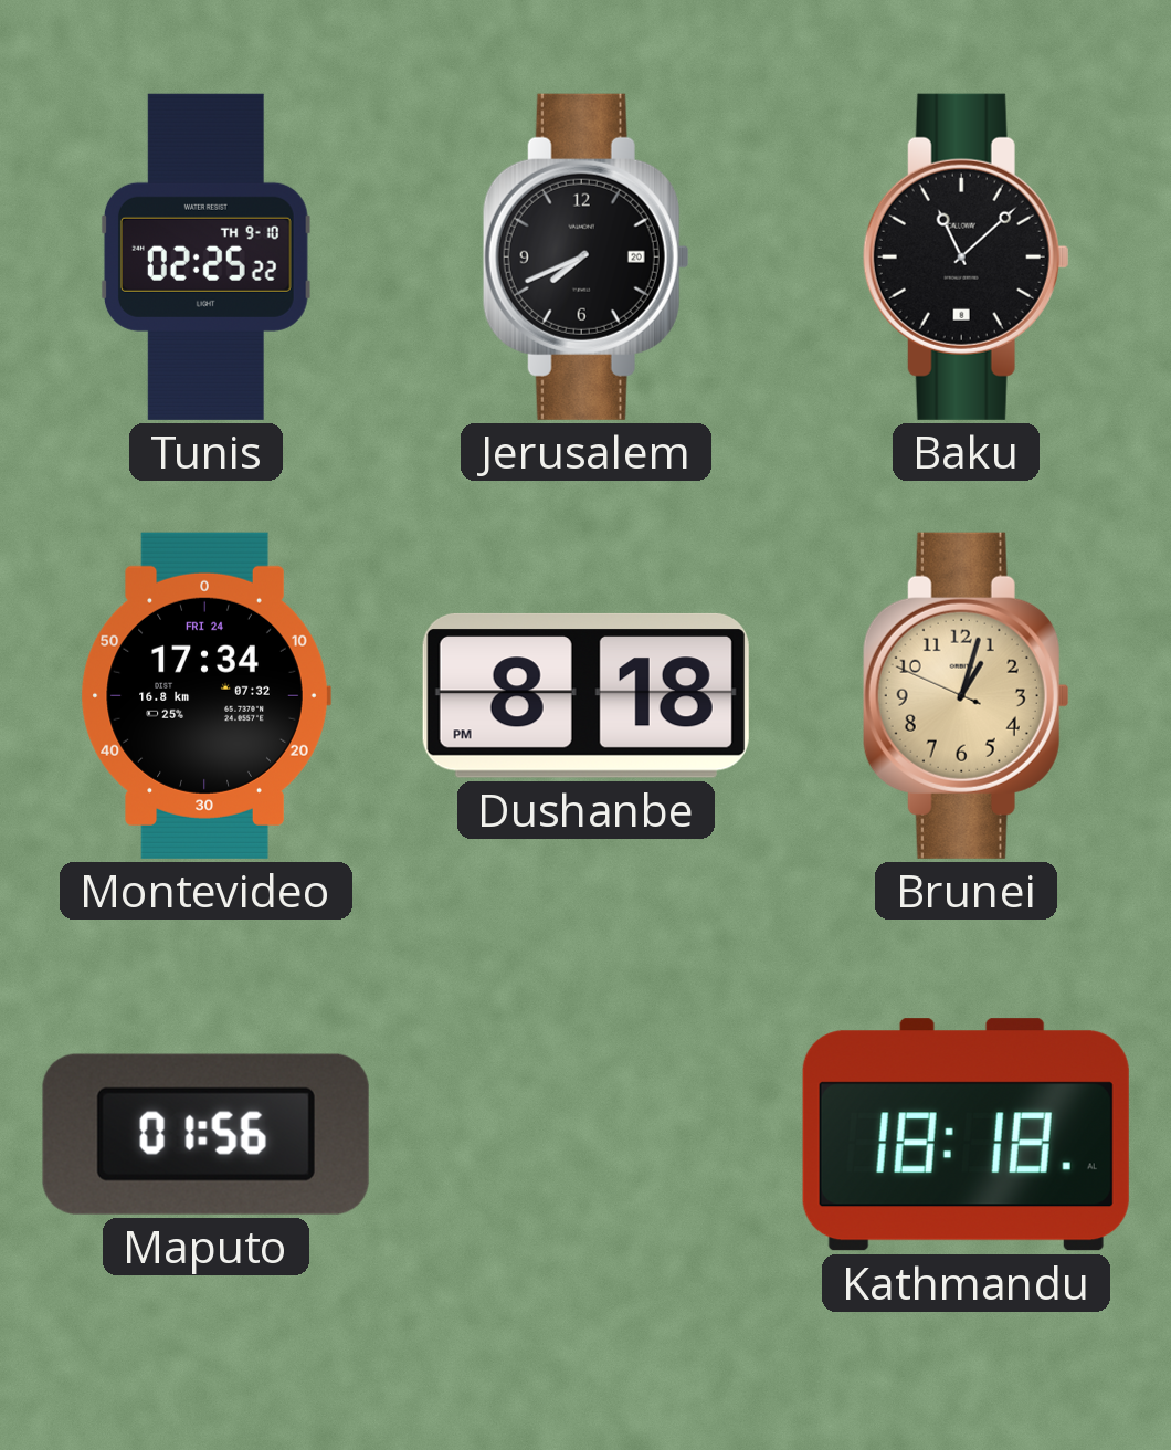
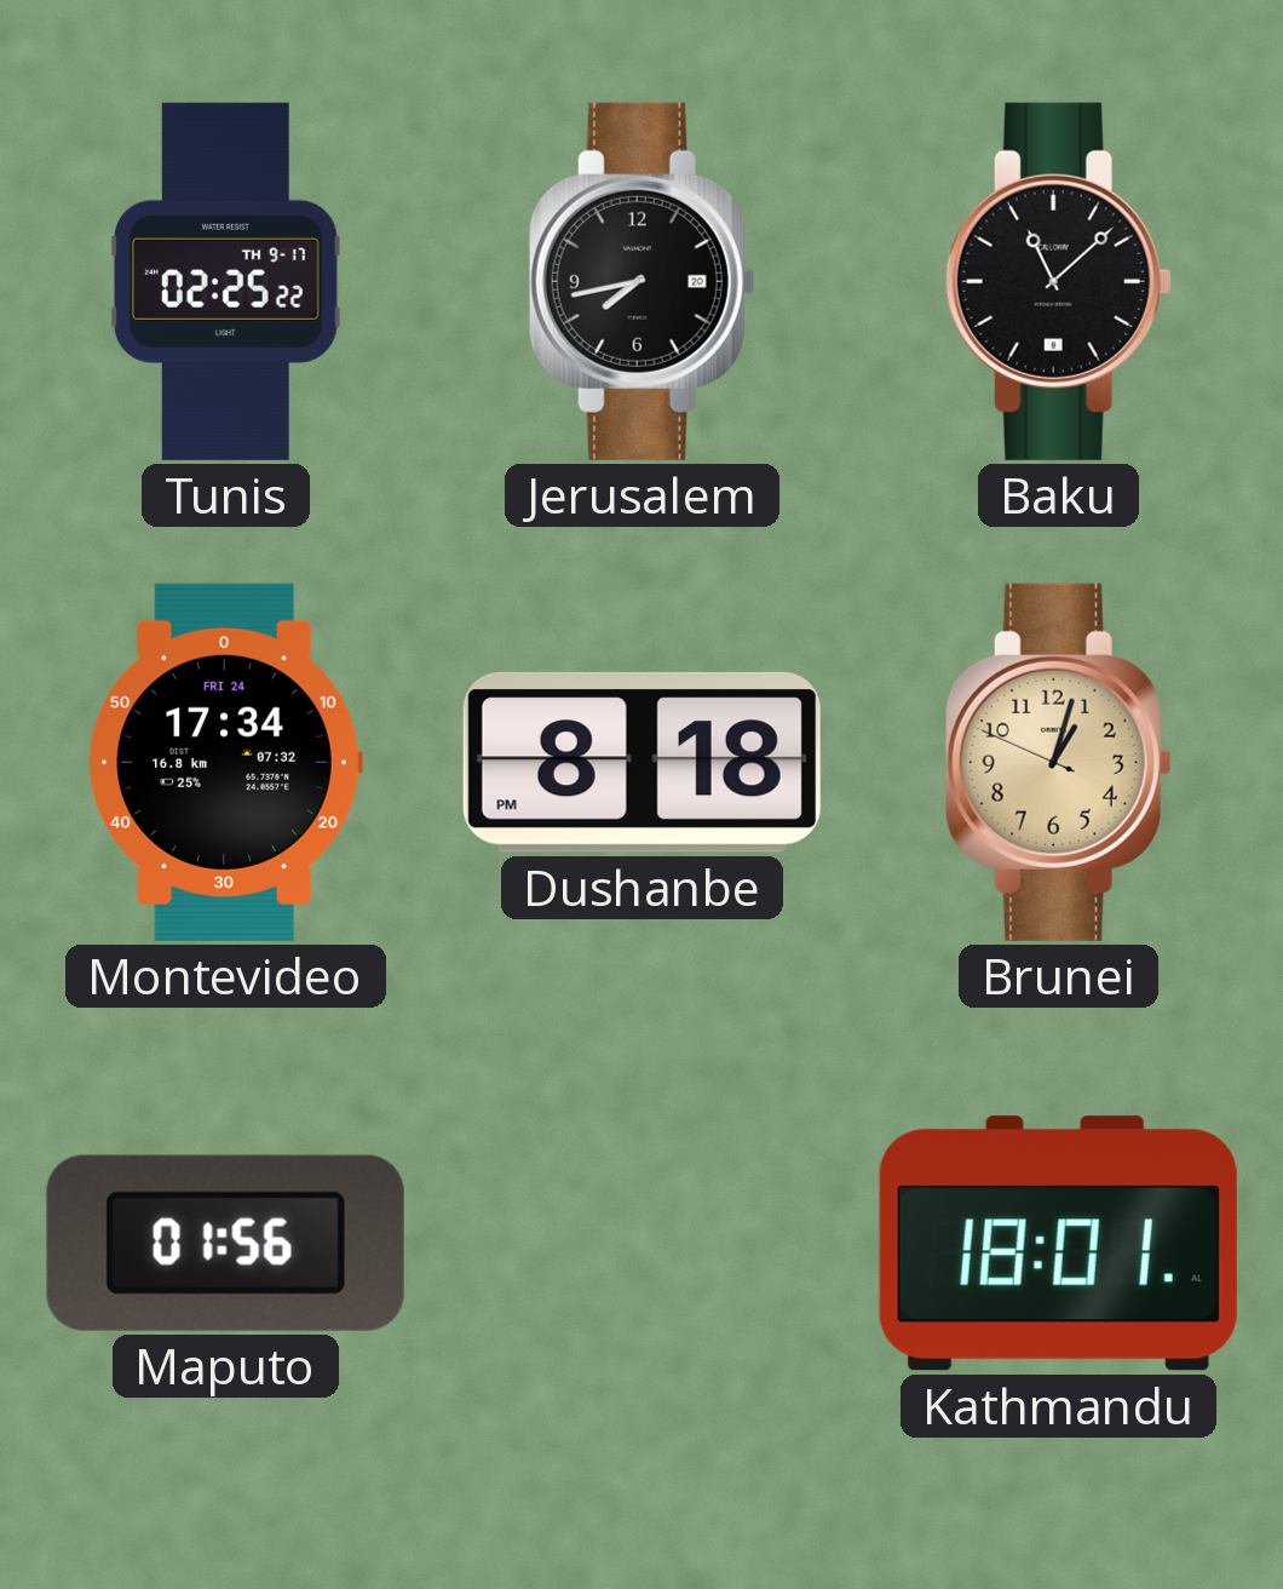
Tunis date: TH 9-10 -> TH 9-17 (225, 281)
Jerusalem: 7:41 -> 7:43 (641, 281)
Kathmandu: 18:18 -> 18:01 (1058, 1244)
